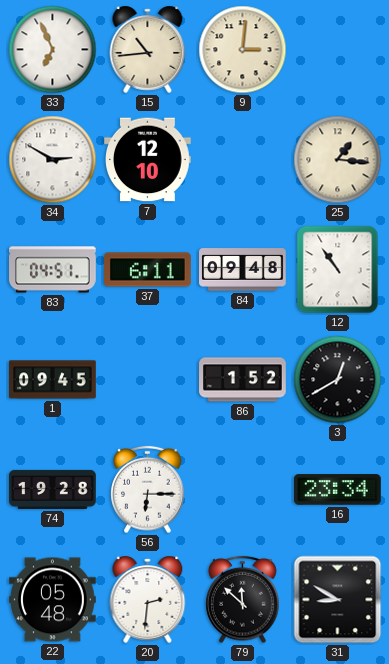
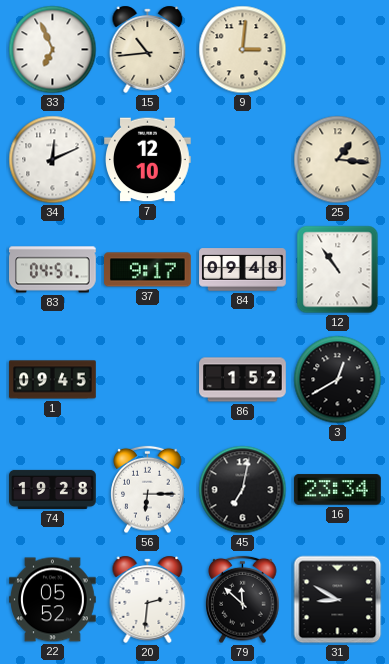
34: 2:50 -> 12:11 (53, 160)
37: 6:11 -> 9:17 (148, 270)
45: none -> 7:02 (243, 490)
22: 05:48 -> 05:52 (53, 600)
